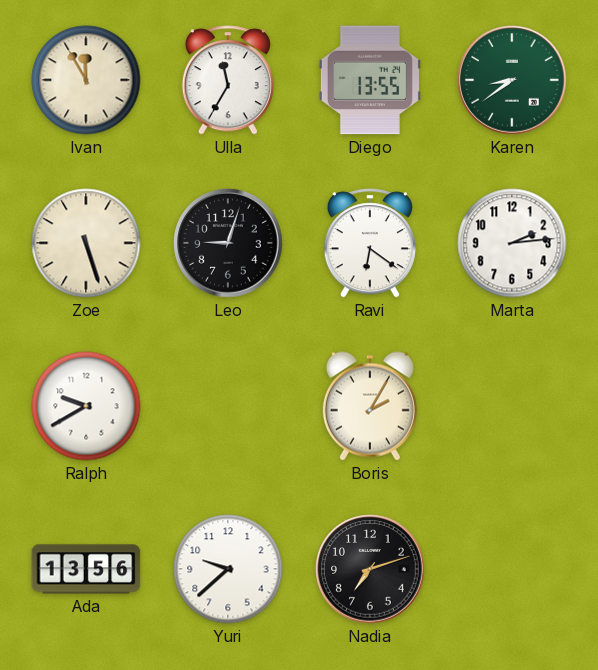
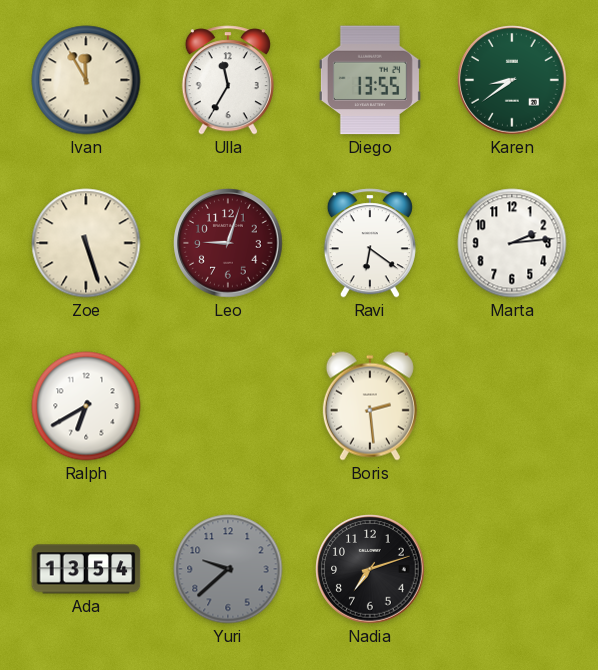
Leo dial: black -> burgundy (228, 243)
Ralph: 9:40 -> 6:40 (86, 406)
Boris: 2:05 -> 2:29 (370, 406)
Ada: 13:56 -> 13:54 (86, 569)
Yuri dial: white -> grey (228, 569)
